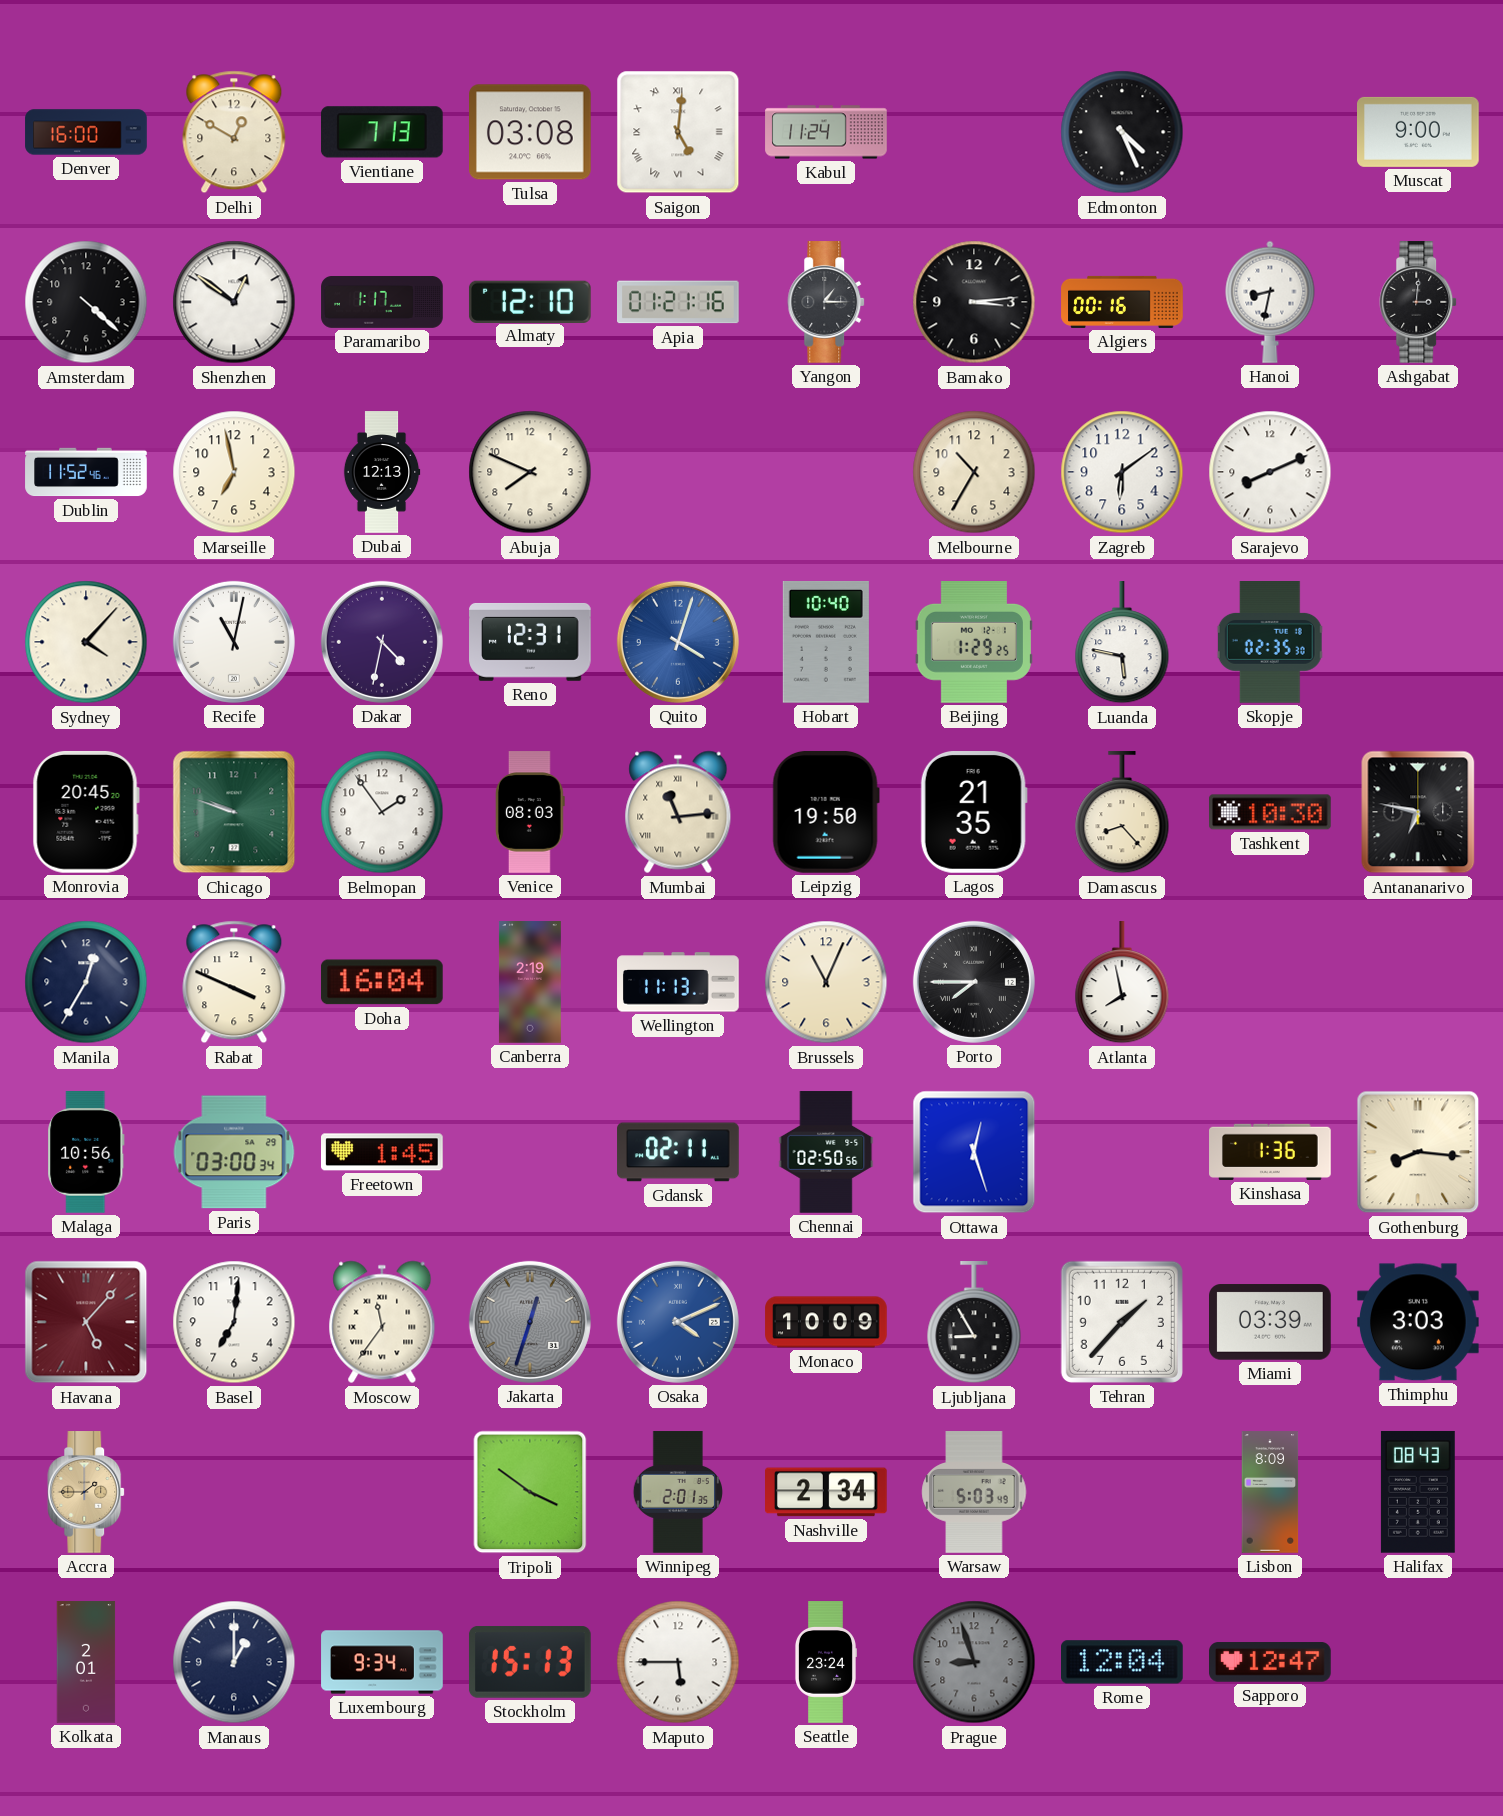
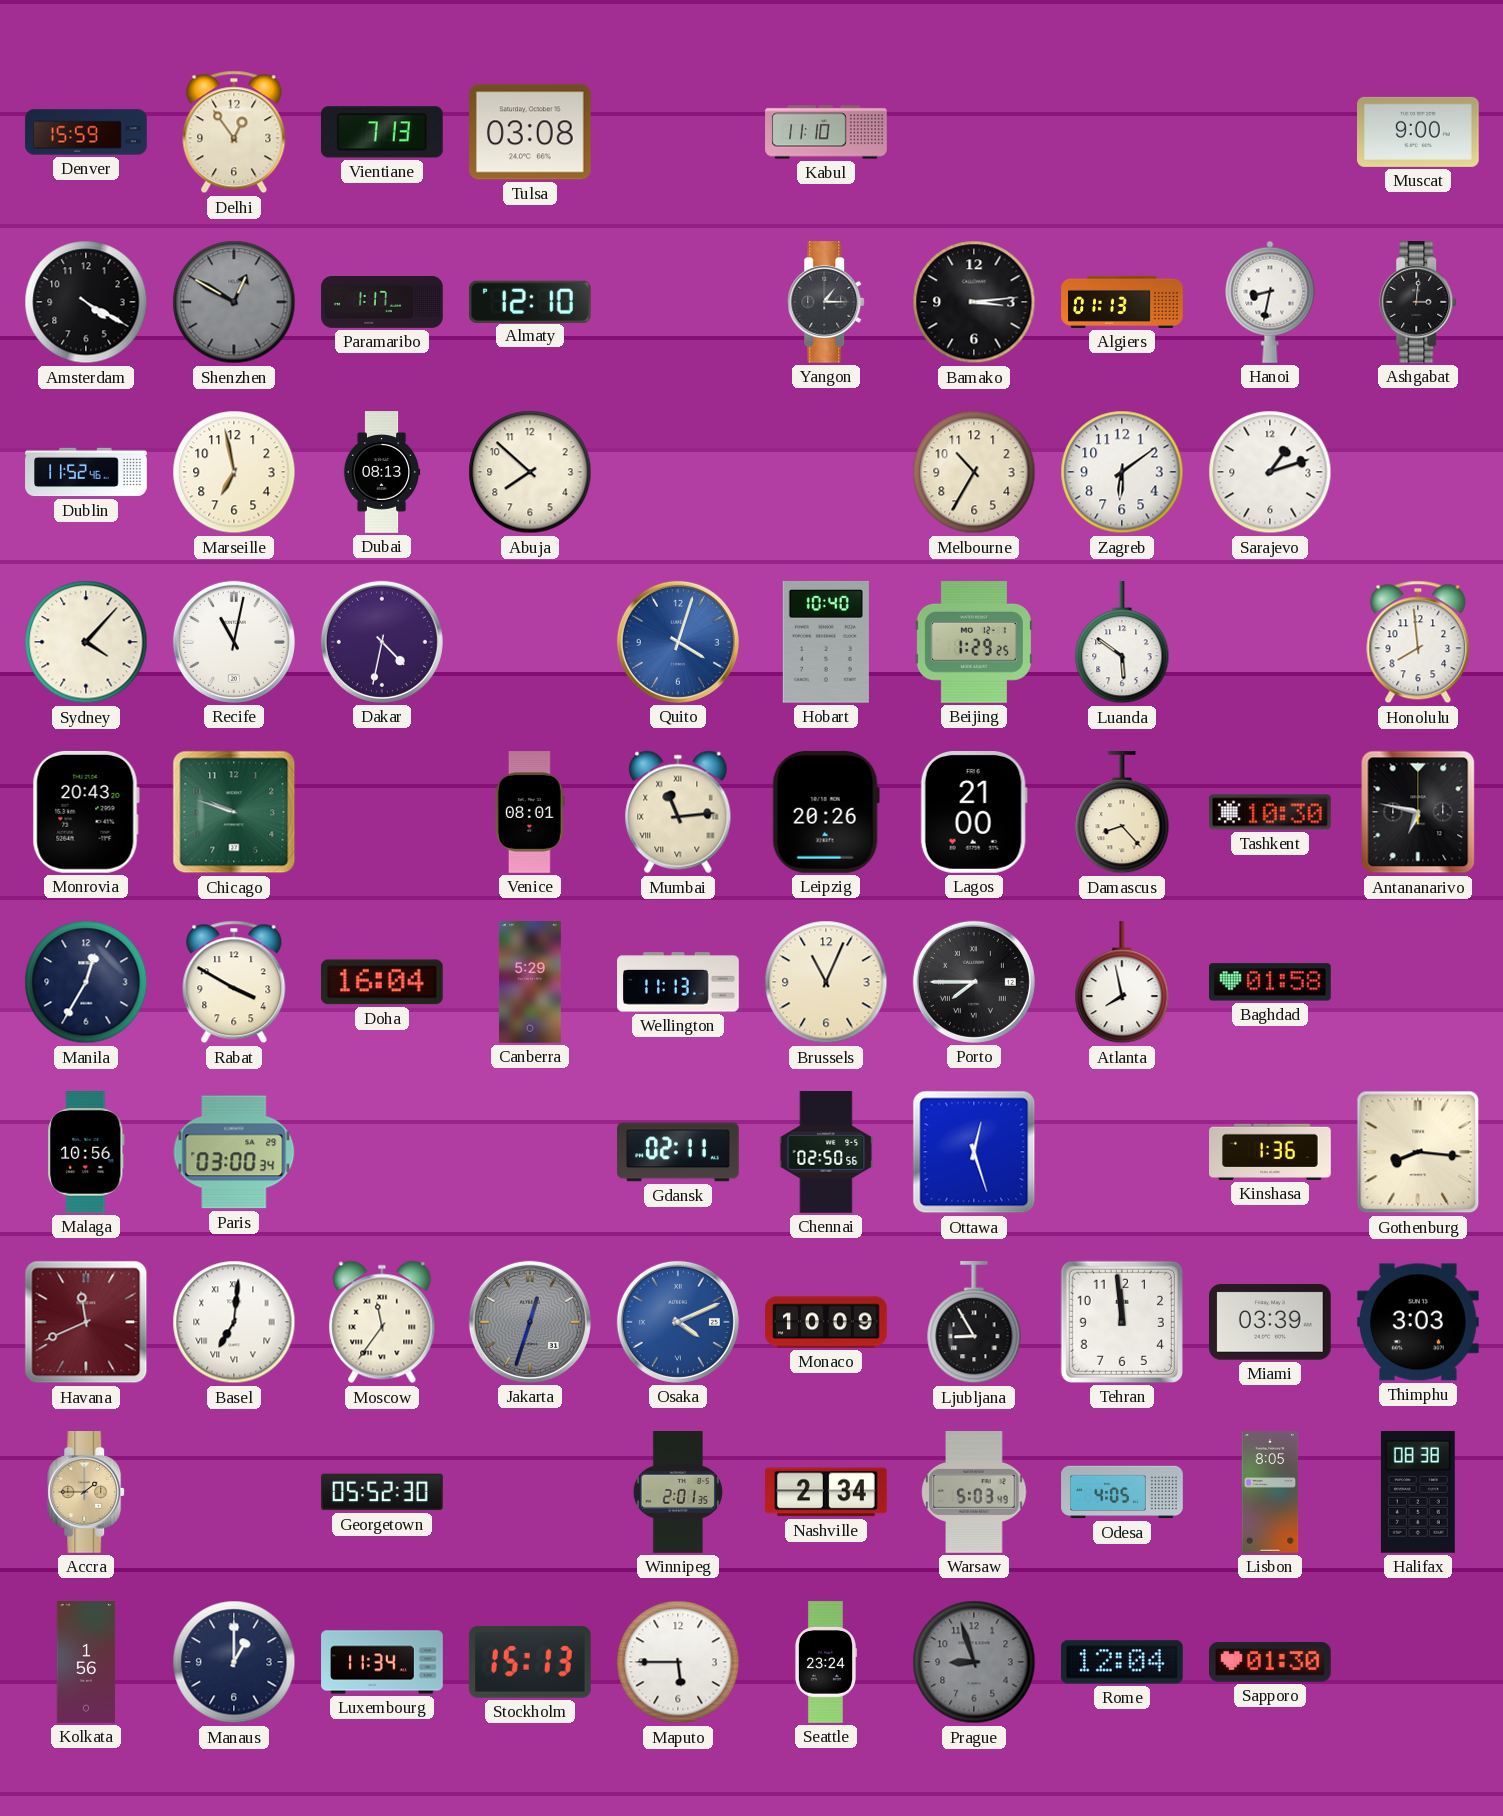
Denver: 16:00 -> 15:59 (86, 132)
Delhi: 12:50 -> 12:54 (234, 132)
Saigon: 5:01 -> none (678, 132)
Kabul: 11:24 -> 11:10 (826, 132)
Edmonton: 4:26 -> none (1122, 132)
Amsterdam: 4:22 -> 4:20 (86, 302)
Shenzhen: 12:51 -> 12:50 (234, 302)
Shenzhen dial: white -> grey (234, 302)
Apia: 01:21 -> none (679, 302)
Algiers: 00:16 -> 01:13 (1122, 302)
Dubai: 12:13 -> 08:13 (382, 472)
Abuja: 7:49 -> 7:52 (530, 472)
Sarajevo: 8:11 -> 1:12 (1270, 472)
Reno: 12:31 -> none (530, 642)
Luanda: 5:47 -> 5:51 (1122, 643)
Skopje: 02:35 -> none (1270, 643)
Honolulu: none -> 7:59 (1418, 642)
Monrovia: 20:45 -> 20:43 (86, 812)
Belmopan: 1:54 -> none (382, 812)
Venice: 08:03 -> 08:01 (530, 812)
Leipzig: 19:50 -> 20:26 (826, 812)
Lagos: 21:35 -> 21:00 (974, 813)
Rabat: 3:49 -> 3:50 (234, 982)
Canberra: 2:19 -> 5:29 (530, 982)
Baghdad: none -> 01:58 (1271, 982)
Freetown: 1:45 -> none (383, 1152)
Havana: 5:07 -> 11:41 (86, 1322)
Basel numerals: Arabic -> Roman (234, 1322)
Tehran: 1:37 -> 11:59 (1122, 1322)
Georgetown: none -> 05:52 (382, 1492)
Tripoli: 3:51 -> none (530, 1492)
Odesa: none -> 4:05 (1122, 1492)
Lisbon: 8:09 -> 8:05 (1270, 1492)
Halifax: 08:43 -> 08:38 (1418, 1492)
Kolkata: 2:01 -> 1:56 (86, 1662)
Luxembourg: 9:34 -> 11:34 (382, 1662)
Sapporo: 12:47 -> 01:30 (1271, 1662)
